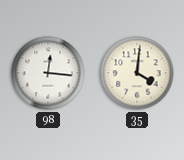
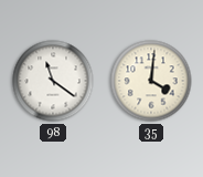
98: 12:16 -> 11:21 (53, 81)
